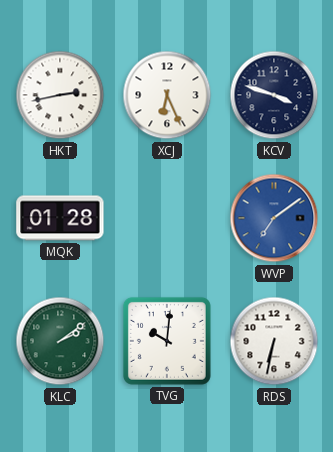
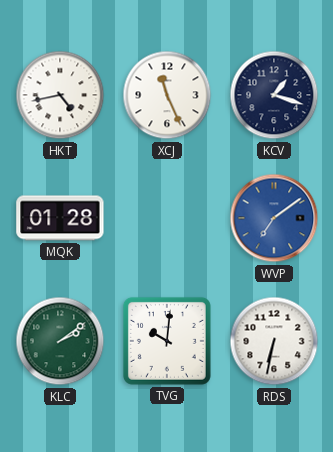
HKT: 2:43 -> 4:43 (60, 95)
XCJ: 6:26 -> 11:26 (167, 95)
KCV: 3:48 -> 1:18 (274, 95)
